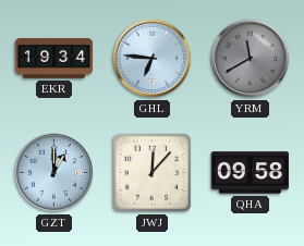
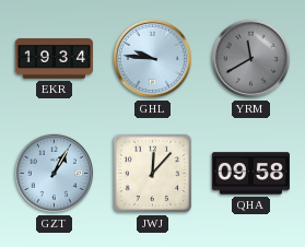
GHL: 6:46 -> 9:46 (153, 59)
GZT: 1:00 -> 1:05 (55, 174)
